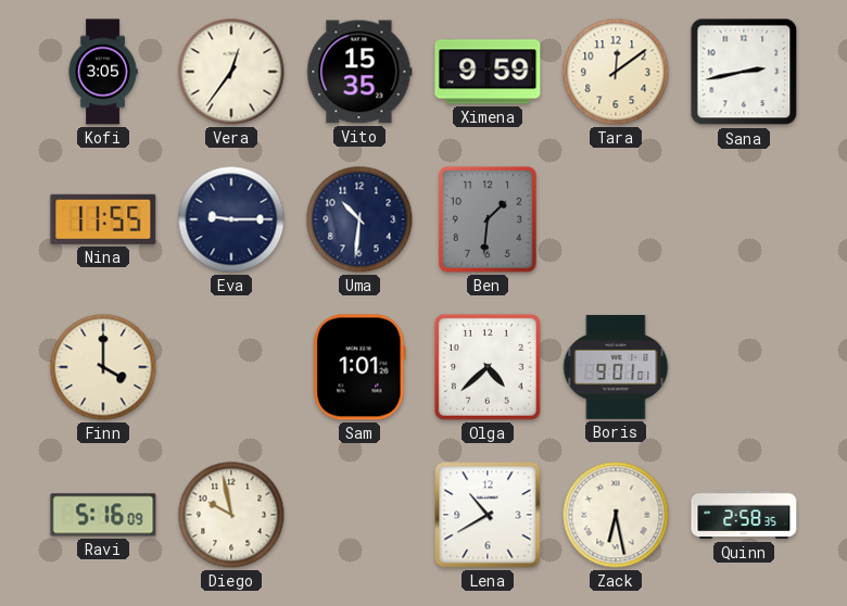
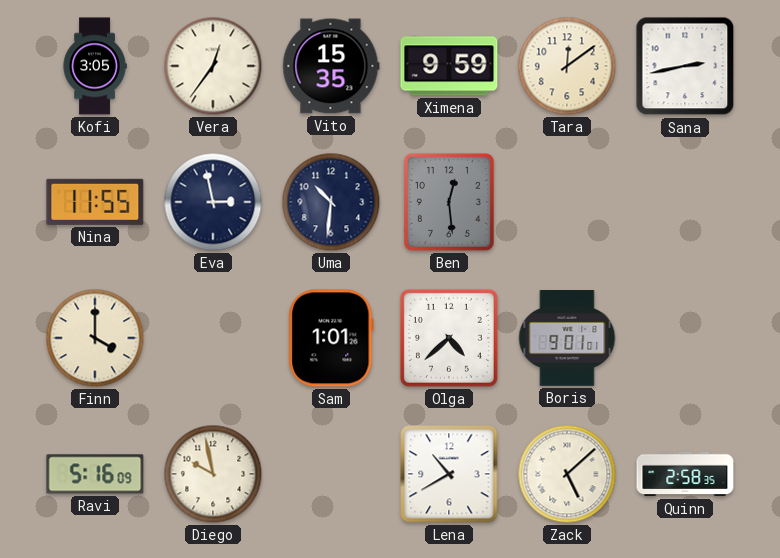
Eva: 9:15 -> 2:58 (213, 202)
Ben: 1:31 -> 12:29 (449, 202)
Zack: 6:28 -> 5:08 (567, 474)
